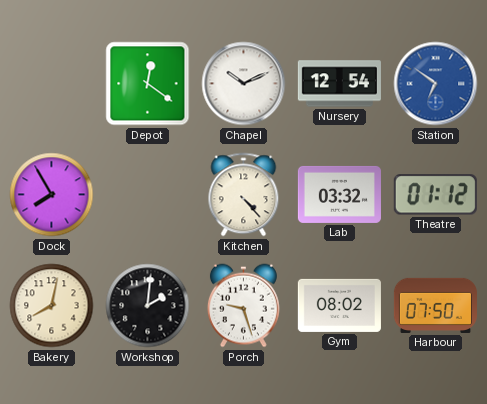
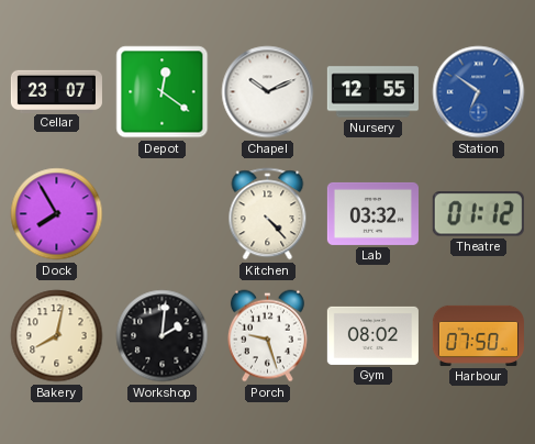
Cellar: none -> 23:07 (56, 91)
Nursery: 12:54 -> 12:55 (372, 92)
